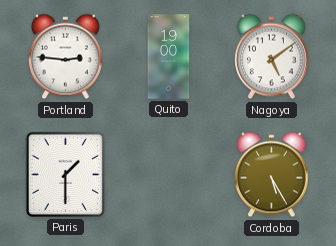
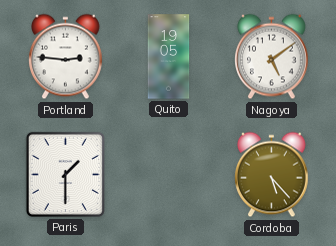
Quito: 19:00 -> 19:05 (169, 57)
Cordoba: 5:25 -> 5:23 (272, 175)
